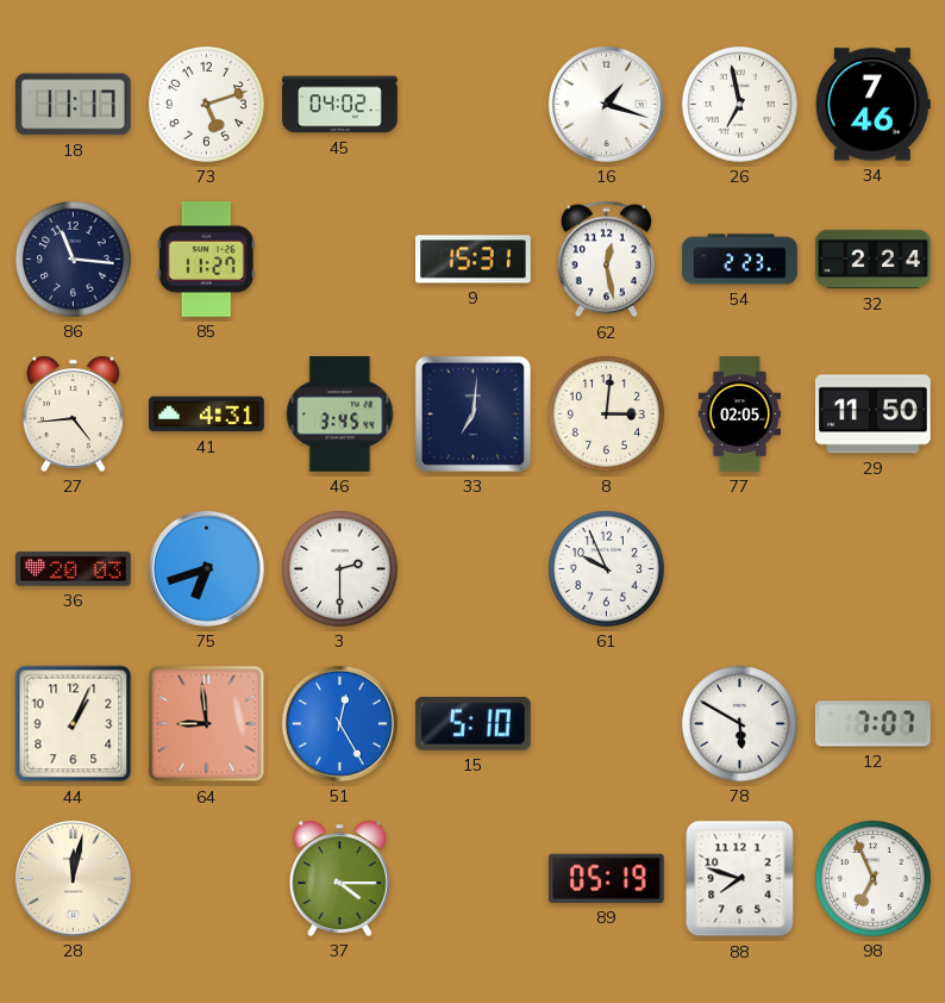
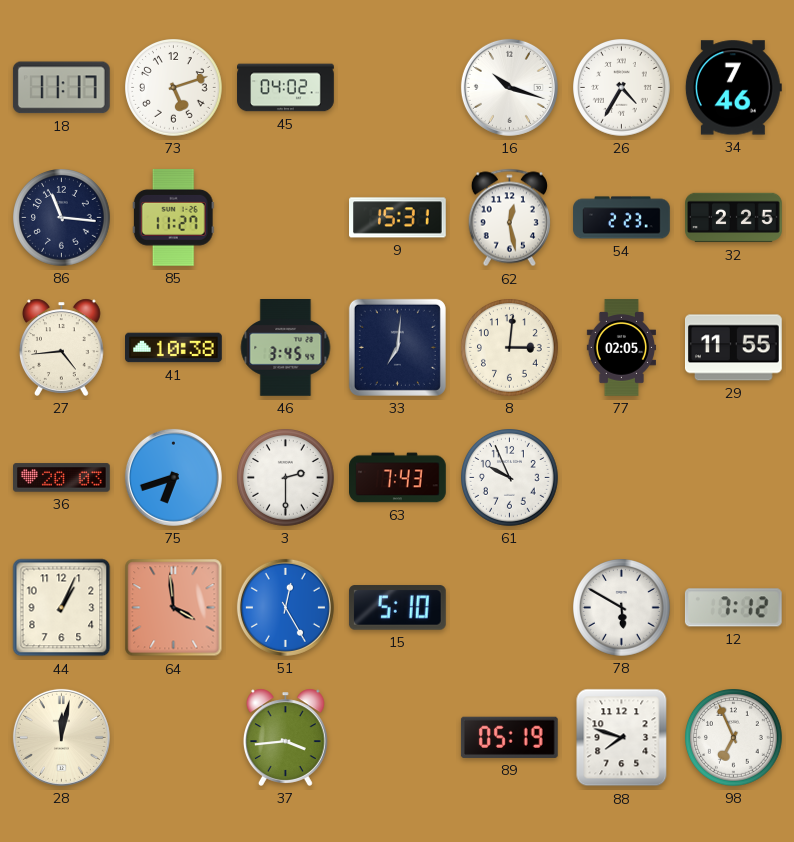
16: 1:18 -> 10:18 (509, 87)
26: 6:58 -> 4:35 (622, 88)
32: 2:24 -> 2:25 (734, 218)
41: 4:31 -> 10:38 (174, 348)
29: 11:50 -> 11:55 (734, 348)
63: none -> 7:43 (398, 478)
64: 8:59 -> 3:59 (174, 608)
12: 7:07 -> 7:12 (733, 608)
37: 4:15 -> 3:44 (285, 737)
